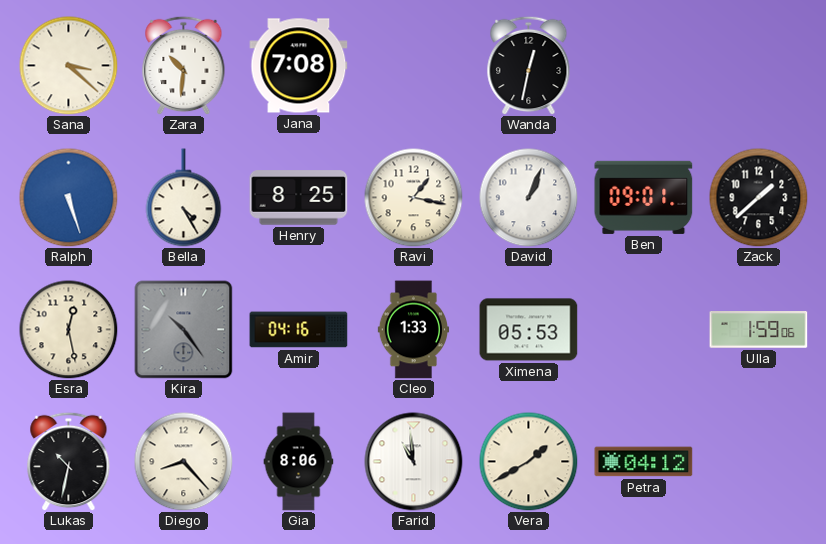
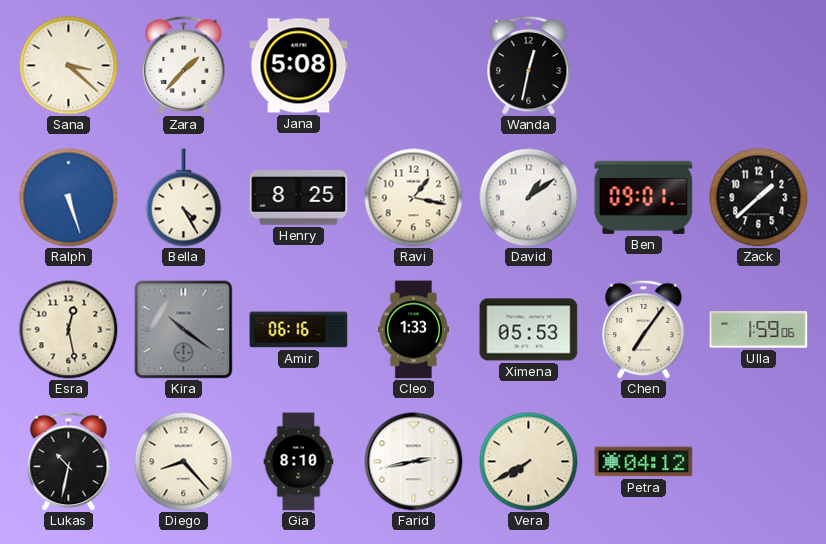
Zara: 10:31 -> 1:37 (184, 65)
Jana: 7:08 -> 5:08 (299, 66)
David: 1:04 -> 1:09 (529, 198)
Kira: 10:24 -> 10:21 (184, 330)
Amir: 04:16 -> 06:16 (299, 330)
Chen: none -> 7:06 (644, 329)
Gia: 8:06 -> 8:10 (299, 462)
Farid: 10:59 -> 2:43 (414, 462)
Vera: 1:40 -> 7:40 (529, 462)
